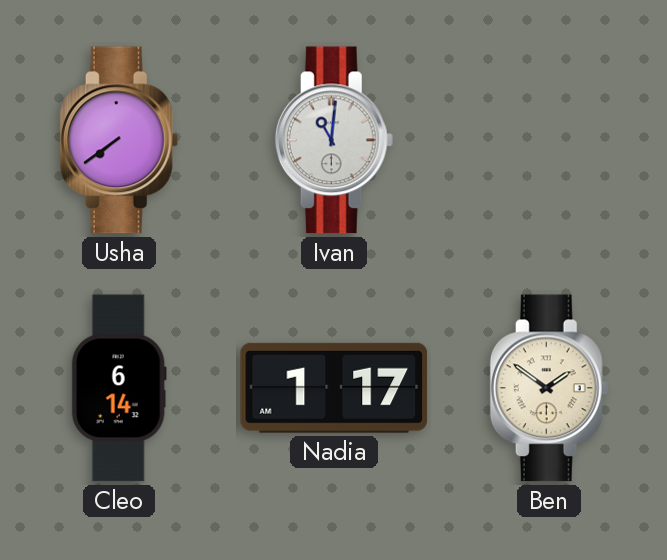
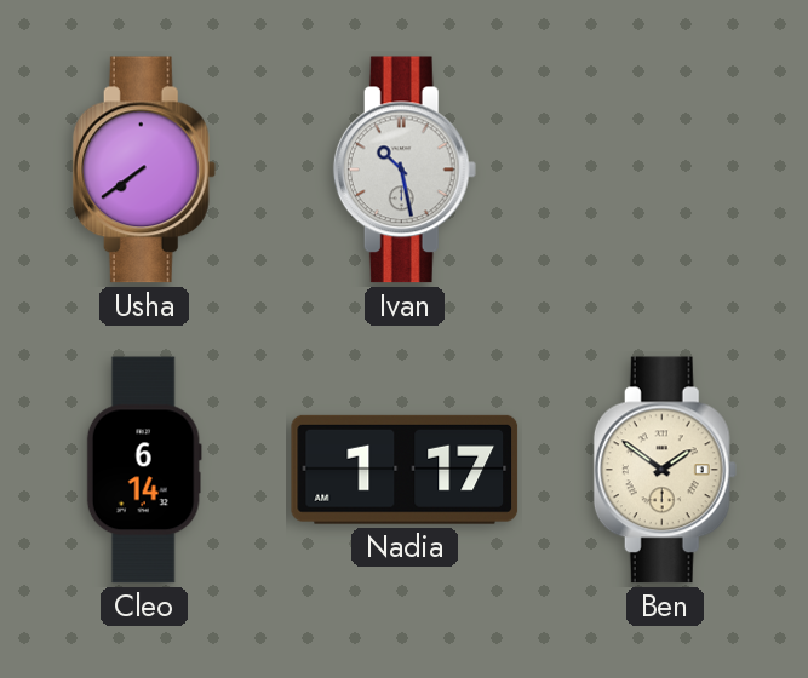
Ivan: 11:01 -> 10:28 (405, 169)
